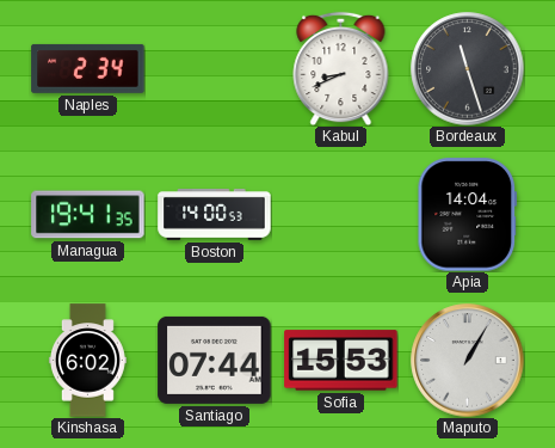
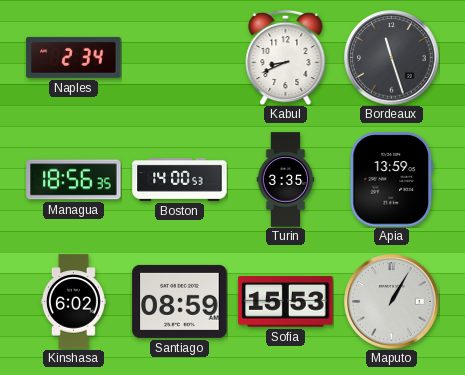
Managua: 19:41 -> 18:56 (74, 180)
Turin: none -> 3:35 (286, 180)
Apia: 14:04 -> 13:59 (392, 180)
Santiago: 07:44 -> 08:59 (180, 301)
